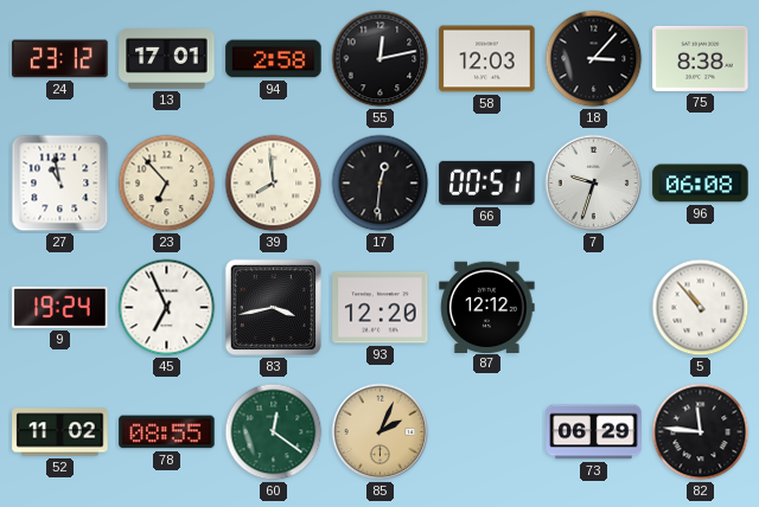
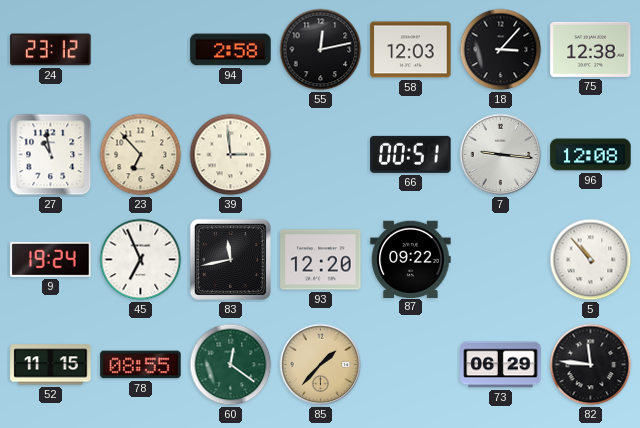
13: 17:01 -> none (167, 59)
75: 8:38 -> 12:38 (591, 49)
39: 7:59 -> 2:59 (231, 155)
17: 12:31 -> none (381, 184)
7: 9:33 -> 9:16 (501, 155)
96: 06:08 -> 12:08 (591, 155)
83: 3:43 -> 11:43 (230, 259)
87: 12:12 -> 09:22 (411, 259)
52: 11:02 -> 11:15 (51, 365)
85: 2:04 -> 1:37 (321, 365)
